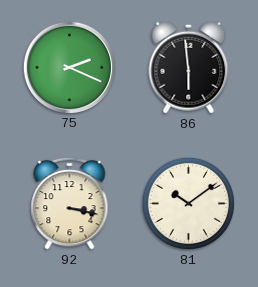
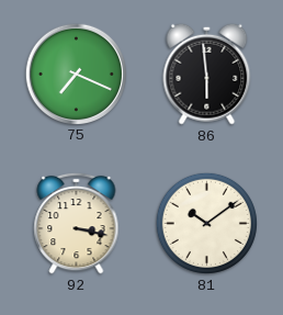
75: 2:19 -> 7:19 (76, 74)
